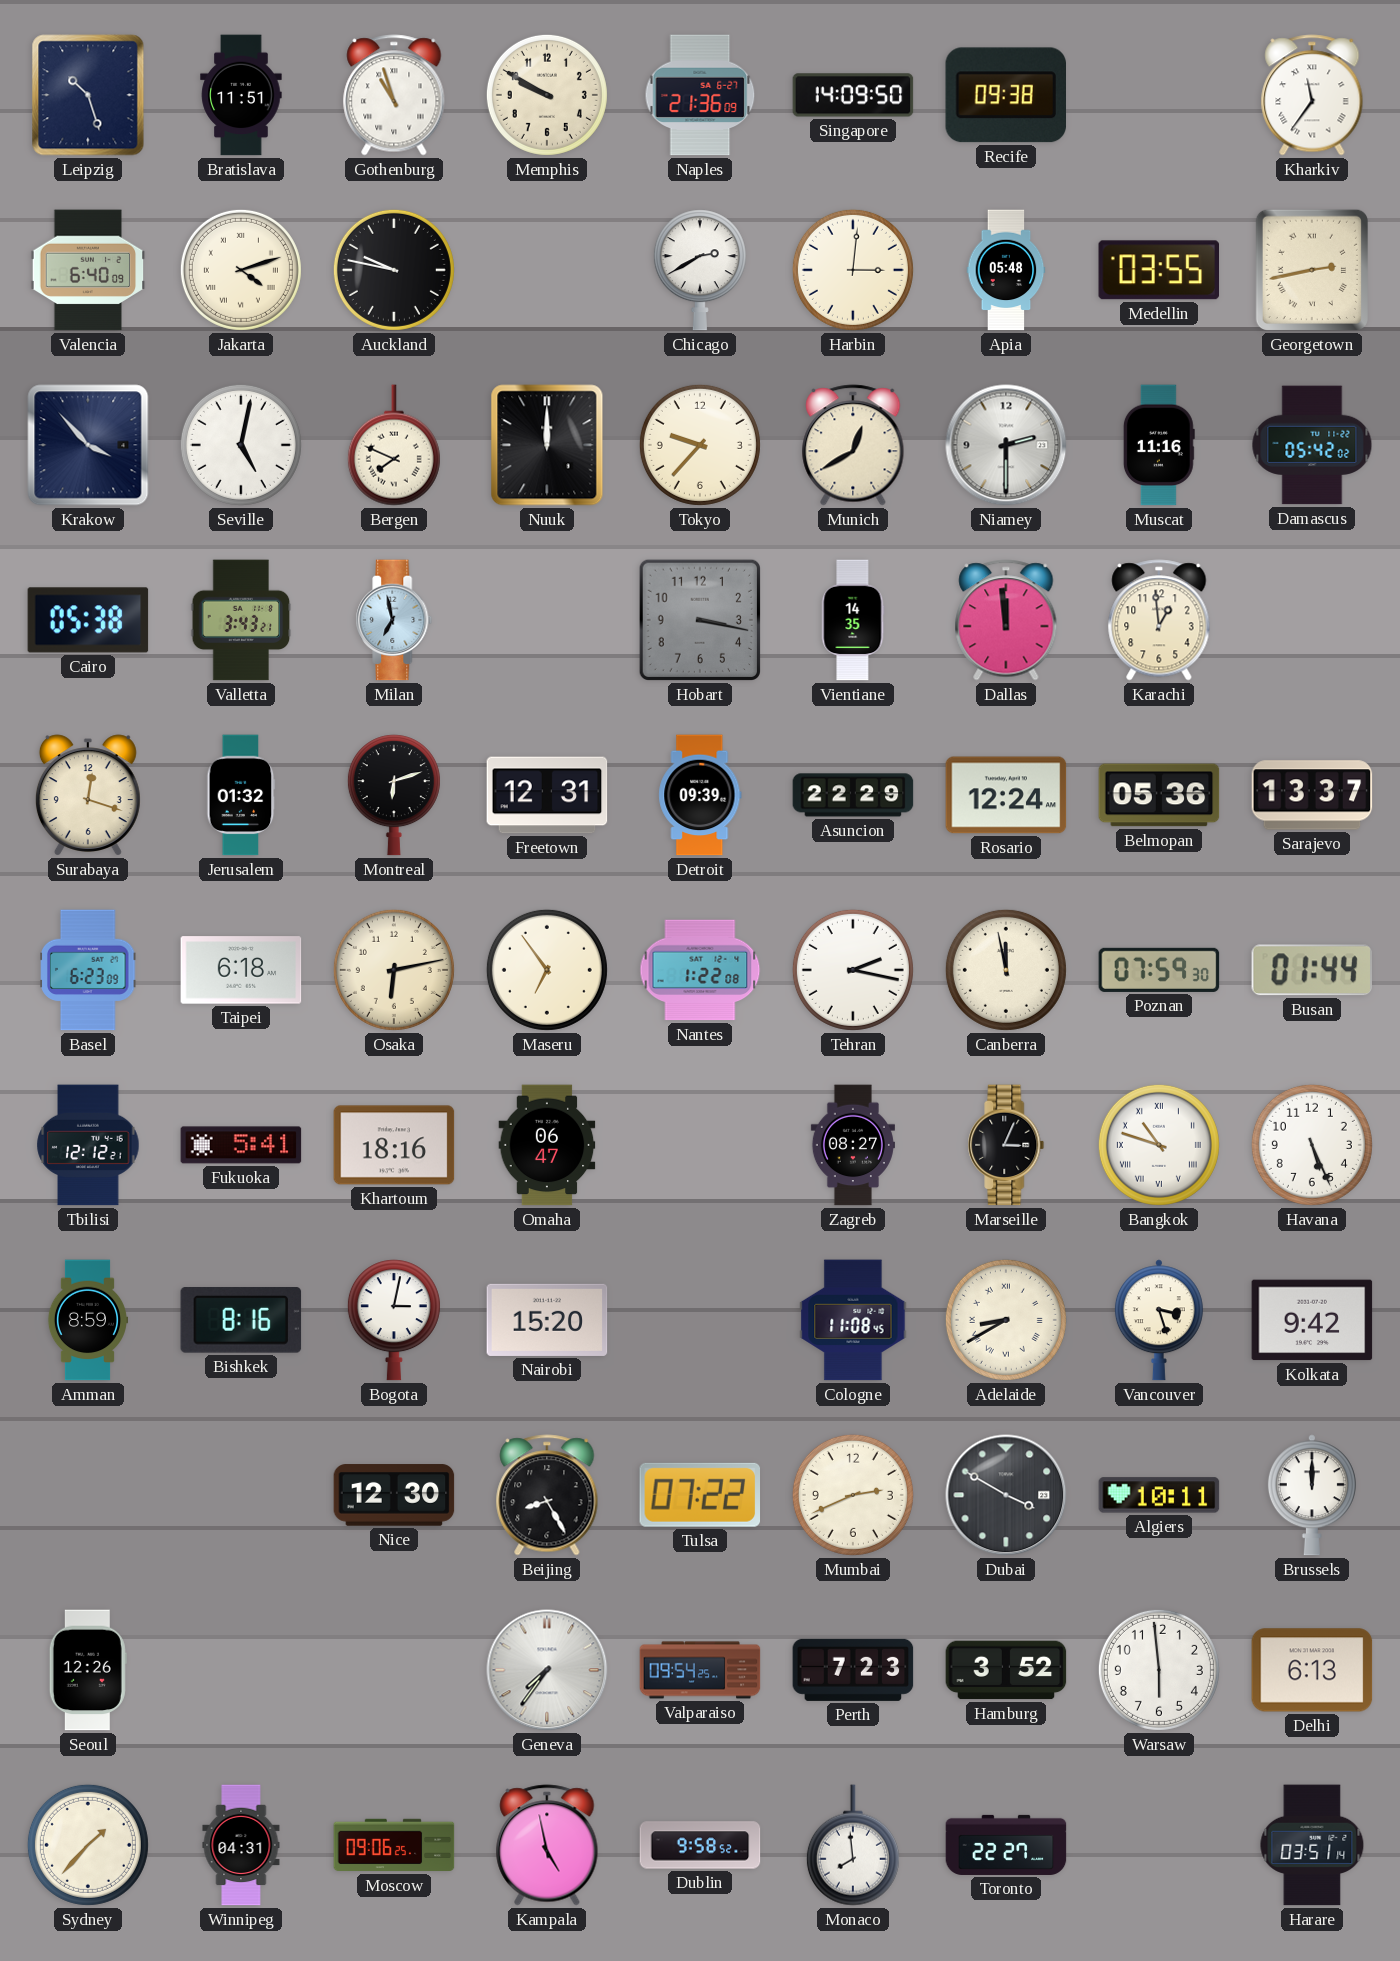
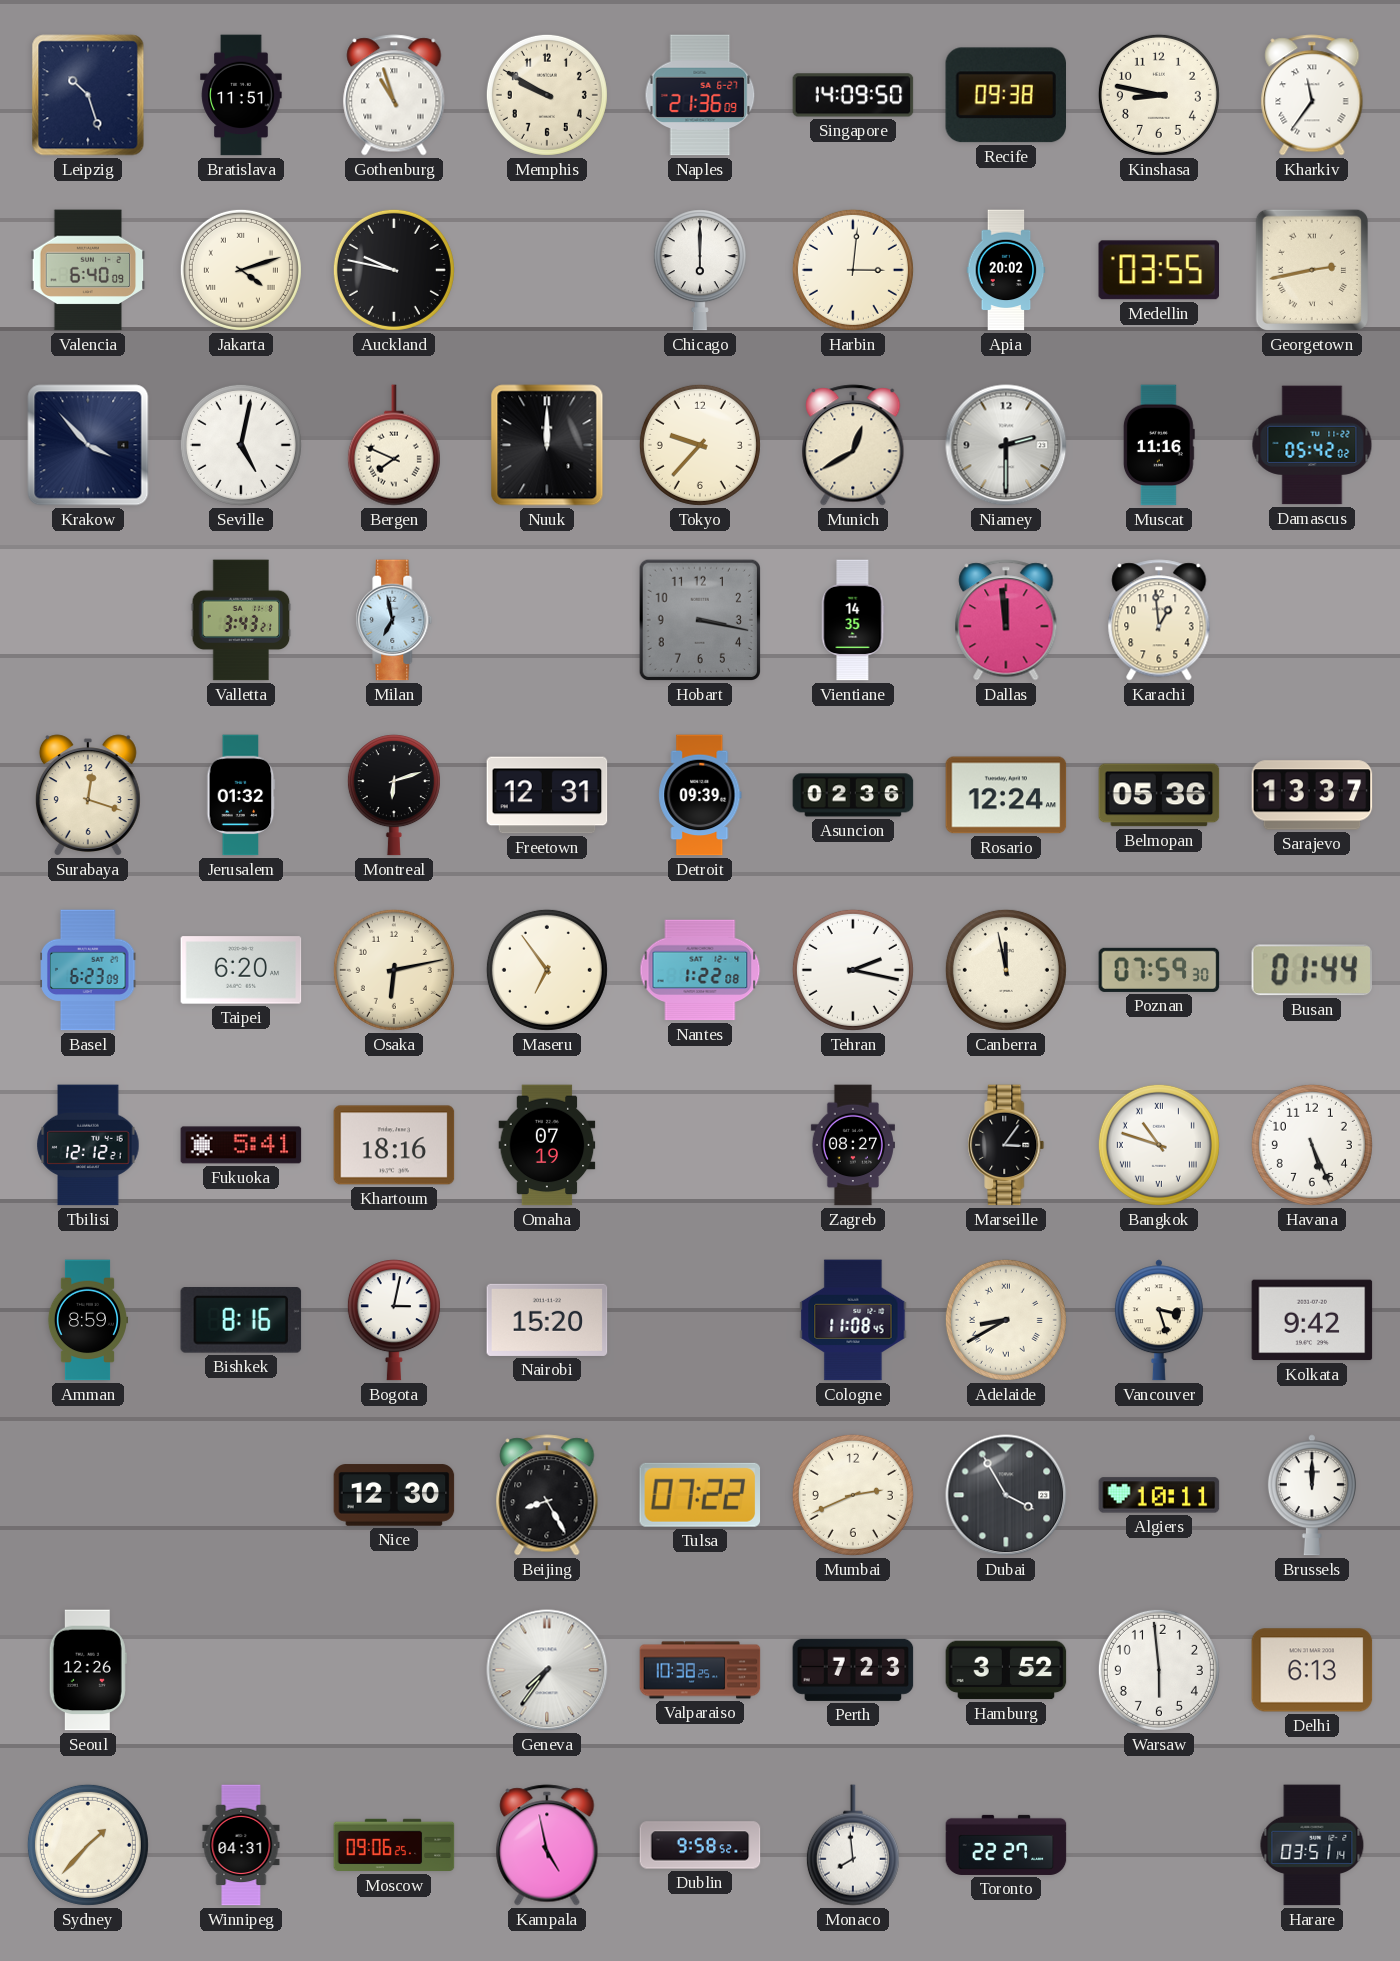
Kinshasa: none -> 8:47 (1159, 95)
Chicago: 2:40 -> 6:00 (700, 270)
Apia: 05:48 -> 20:02 (1006, 270)
Cairo: 05:38 -> none (88, 620)
Asuncion: 22:29 -> 02:36 (853, 795)
Taipei: 6:18 -> 6:20 (241, 970)
Omaha: 06:47 -> 07:19 (547, 1145)
Marseille: 3:04 -> 3:06 (1006, 1145)
Dubai: 3:50 -> 3:55 (1006, 1495)
Valparaiso: 09:54 -> 10:38 (700, 1670)
